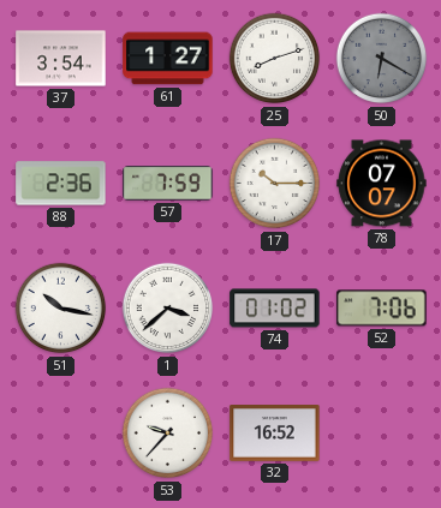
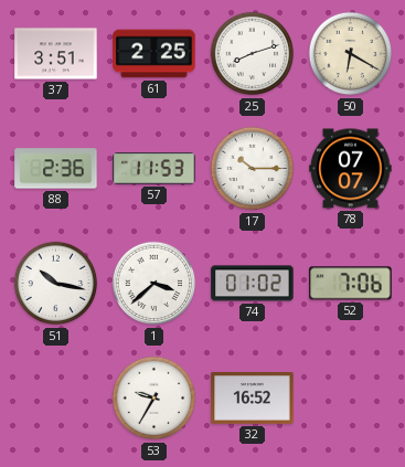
37: 3:54 -> 3:51 (56, 54)
61: 1:27 -> 2:25 (154, 54)
50 dial: grey -> cream (351, 54)
57: 7:59 -> 11:53 (154, 169)
53: 9:37 -> 9:35 (154, 399)
